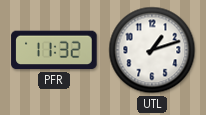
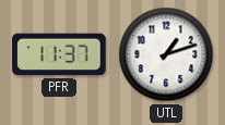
PFR: 11:32 -> 11:37 (59, 54)
